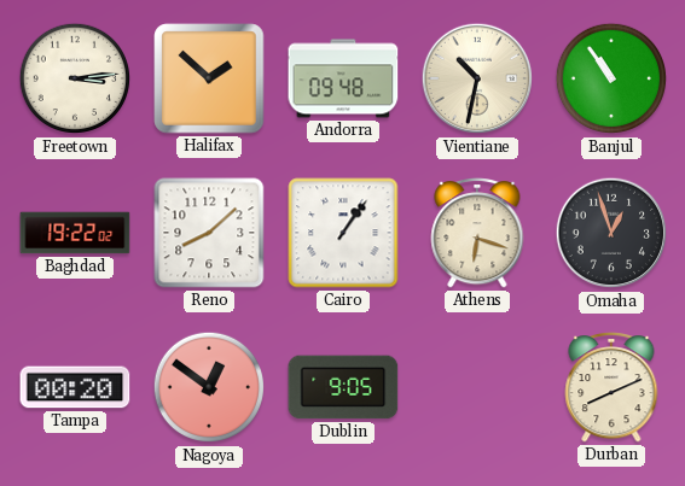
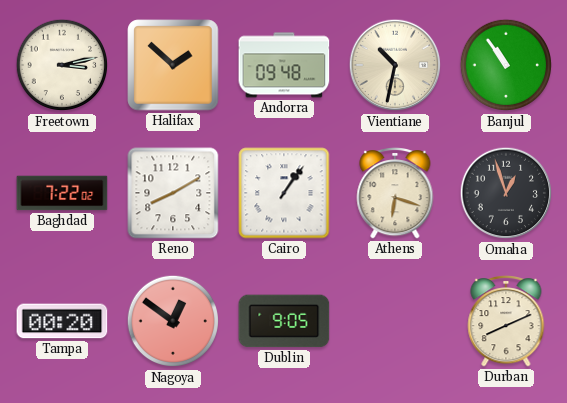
Freetown: 3:14 -> 3:13 (62, 65)
Baghdad: 19:22 -> 7:22 (62, 193)
Reno: 8:08 -> 8:10 (173, 193)
